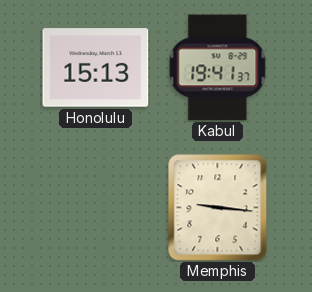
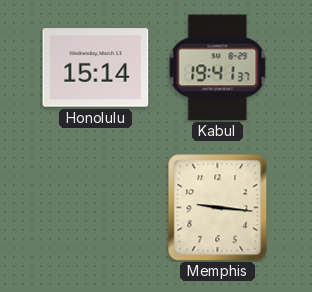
Honolulu: 15:13 -> 15:14 (96, 68)
